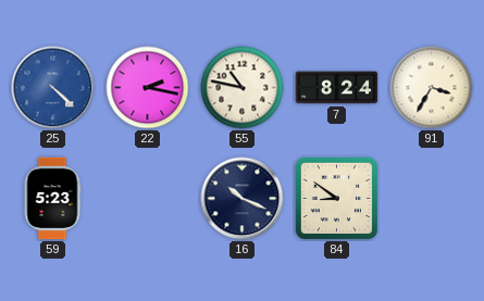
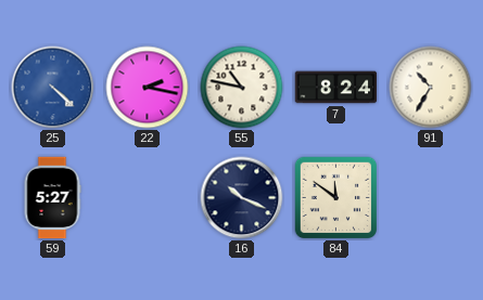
91: 3:35 -> 10:35 (431, 88)
59: 5:23 -> 5:27 (52, 198)
84: 8:51 -> 11:51 (335, 197)
